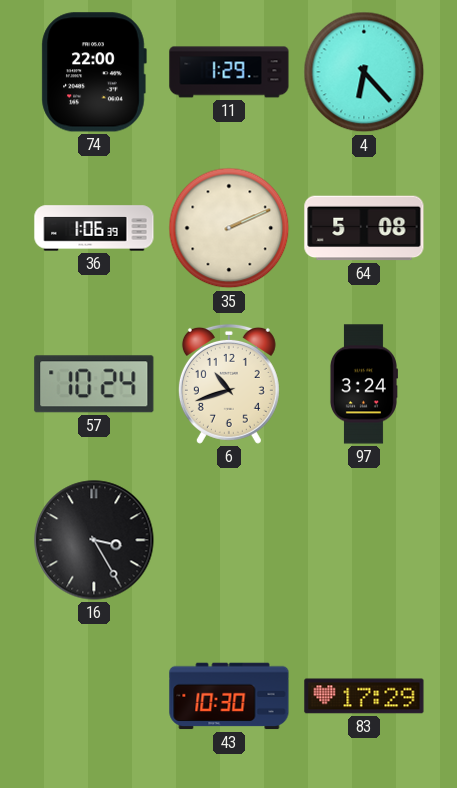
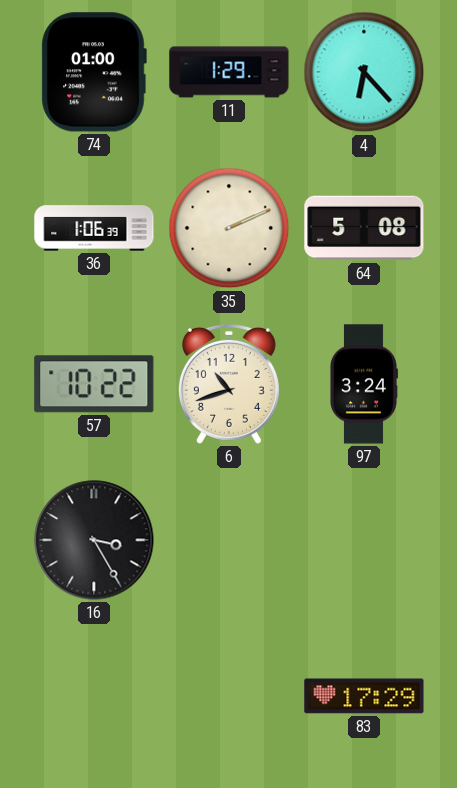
74: 22:00 -> 01:00 (94, 72)
57: 10:24 -> 10:22 (94, 384)
43: 10:30 -> none (229, 696)
